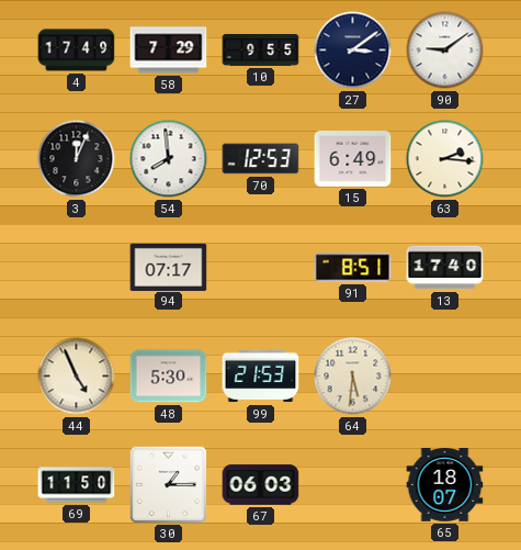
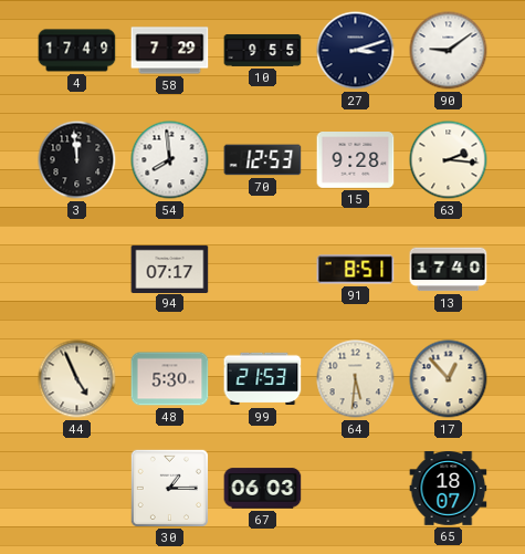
27: 3:09 -> 3:12 (356, 51)
3: 12:04 -> 11:59 (77, 160)
15: 6:49 -> 9:28 (356, 160)
17: none -> 12:53 (449, 379)
69: 11:50 -> none (77, 485)
